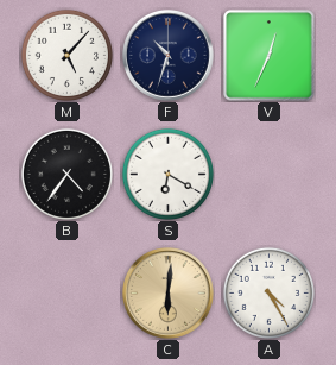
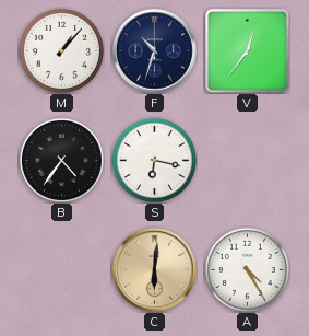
M: 5:07 -> 1:07 (61, 50)
V: 12:34 -> 12:36 (248, 51)
S: 6:20 -> 6:17 (154, 160)
